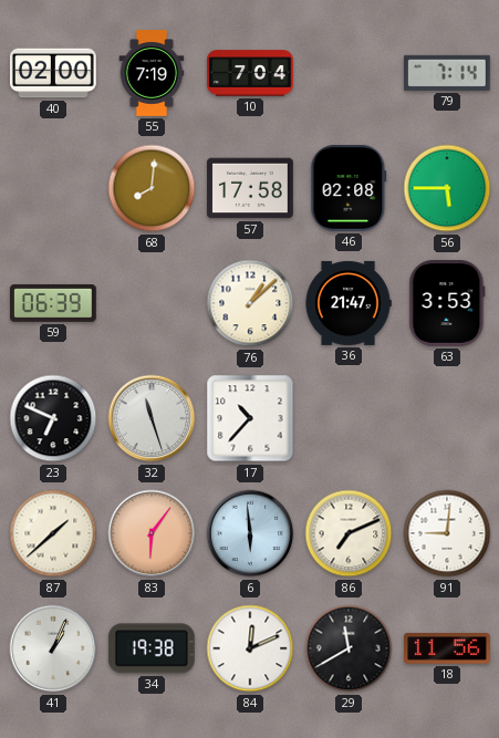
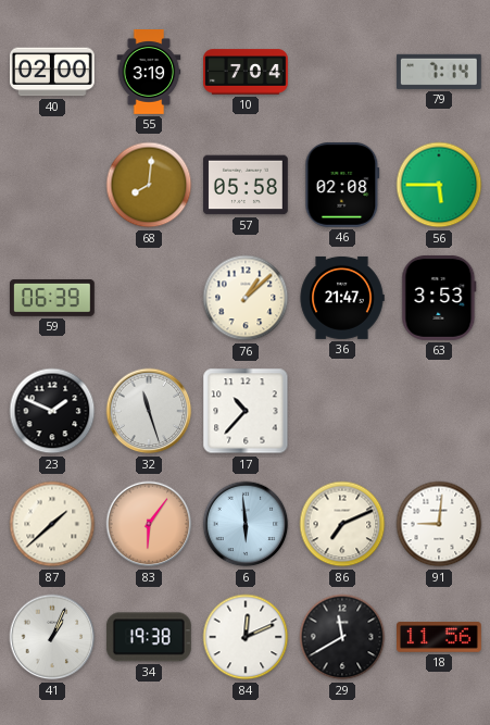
55: 7:19 -> 3:19 (149, 73)
57: 17:58 -> 05:58 (247, 185)
23: 6:49 -> 1:49 (52, 411)
